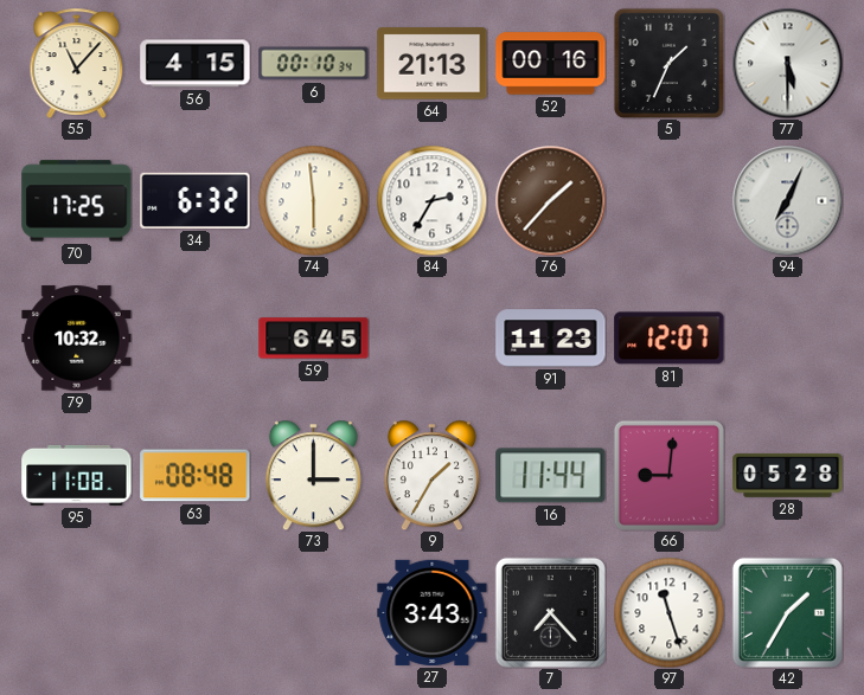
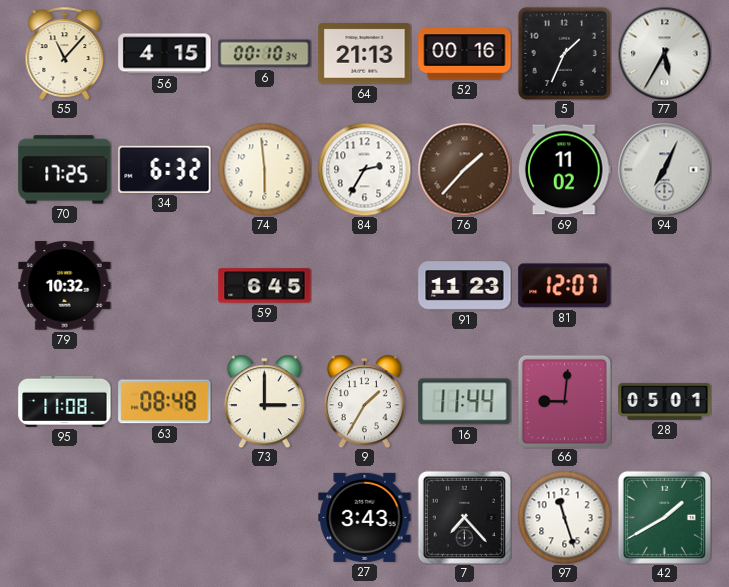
77: 5:30 -> 5:35 (664, 53)
69: none -> 11:02 (564, 170)
28: 05:28 -> 05:01 (665, 401)
42: 1:35 -> 1:40 (664, 517)
